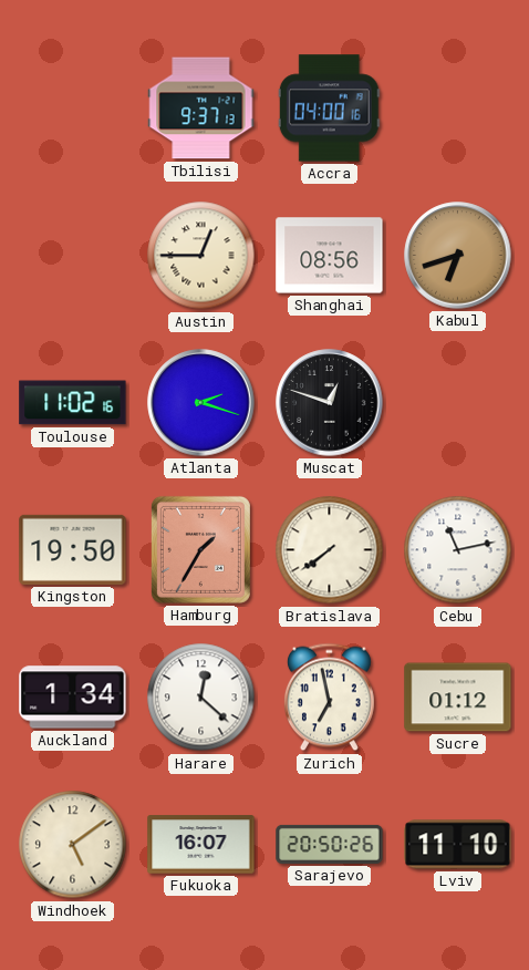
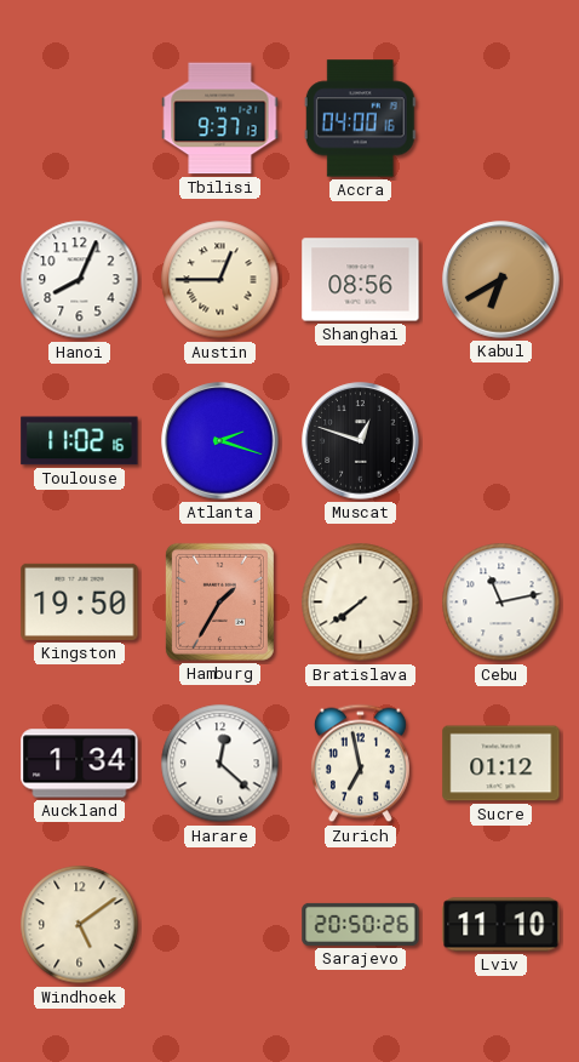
Hanoi: none -> 8:04 (80, 280)
Kabul: 6:42 -> 6:40 (501, 280)
Fukuoka: 16:07 -> none (201, 845)
